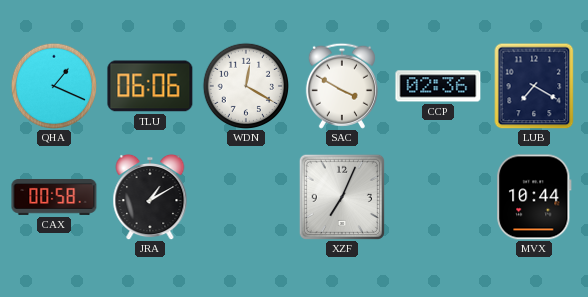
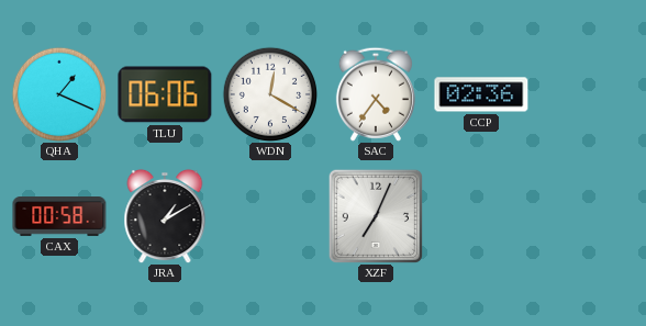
SAC: 3:50 -> 4:36 (376, 94)
LUB: 7:20 -> none (534, 86)
MVX: 10:44 -> none (534, 197)
